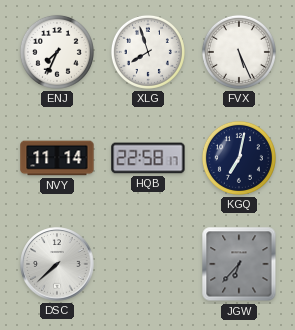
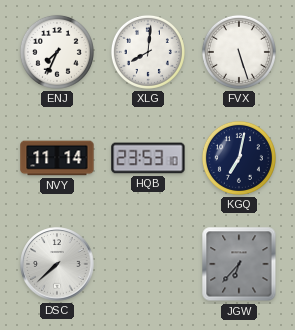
XLG: 7:57 -> 8:01 (148, 52)
FVX: 5:26 -> 5:27 (239, 52)
HQB: 22:58 -> 23:53 (148, 158)
